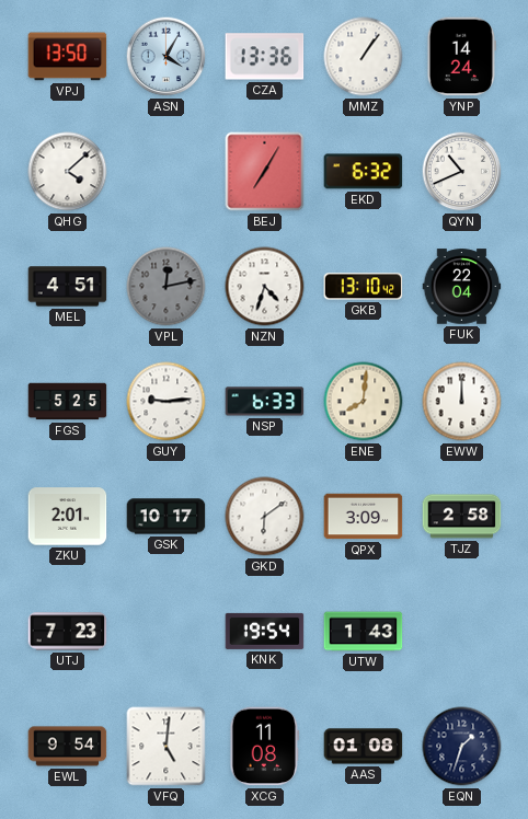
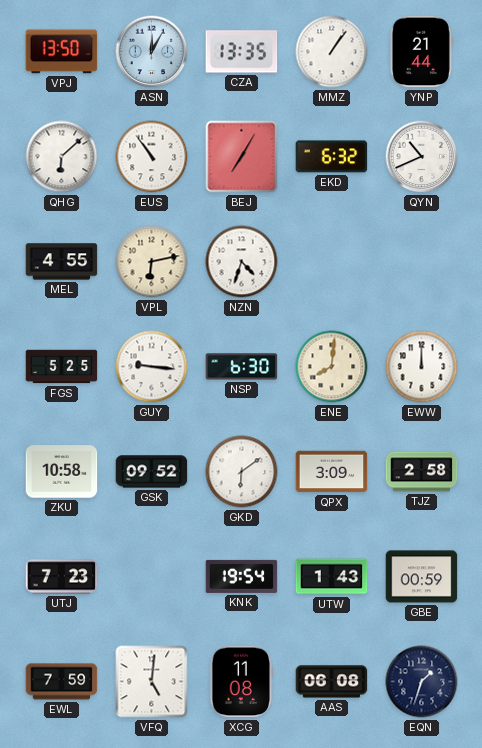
ASN: 4:05 -> 12:05 (152, 52)
CZA: 13:36 -> 13:35 (242, 52)
YNP: 14:24 -> 21:44 (421, 52)
QHG: 4:08 -> 6:08 (62, 157)
EUS: none -> 10:54 (152, 157)
MEL: 4:51 -> 4:55 (62, 262)
VPL: 12:13 -> 6:13 (152, 262)
VPL dial: grey -> cream (152, 262)
GKB: 13:10 -> none (364, 287)
FUK: 22:04 -> none (462, 287)
GUY: 9:14 -> 9:16 (152, 367)
NSP: 6:33 -> 6:30 (242, 367)
ZKU: 2:01 -> 10:58 (62, 472)
GSK: 10:17 -> 09:52 (152, 472)
GBE: none -> 00:59 (422, 577)
EWL: 9:54 -> 7:59 (62, 682)
AAS: 01:08 -> 06:08 (332, 682)
